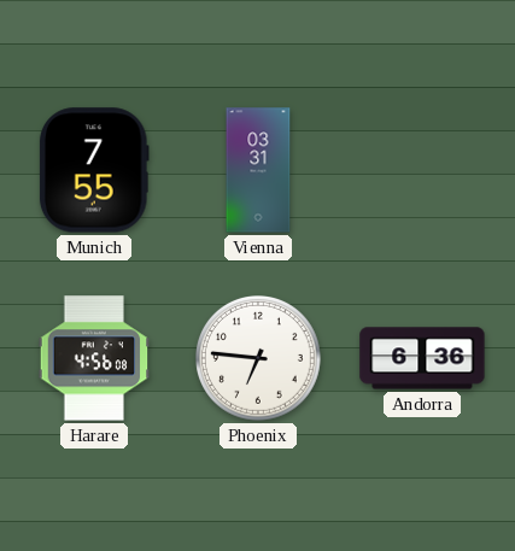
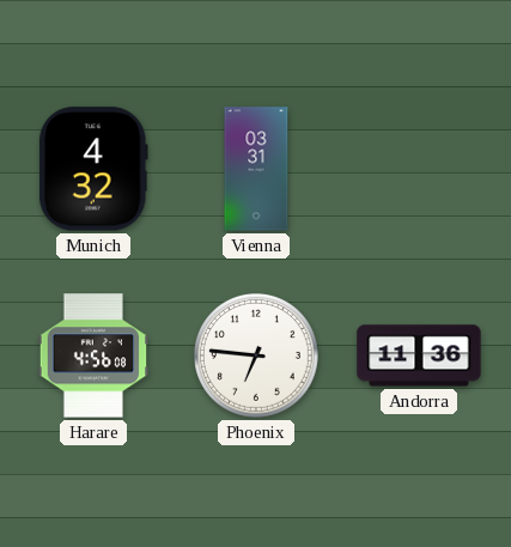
Munich: 7:55 -> 4:32 (93, 169)
Andorra: 6:36 -> 11:36 (419, 355)
